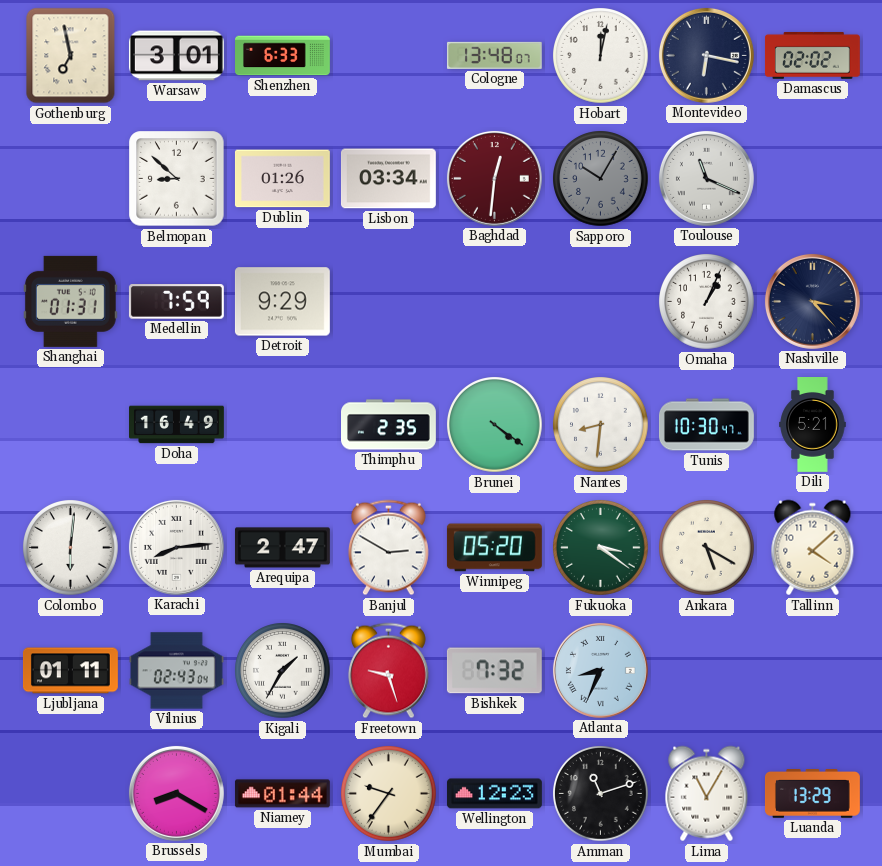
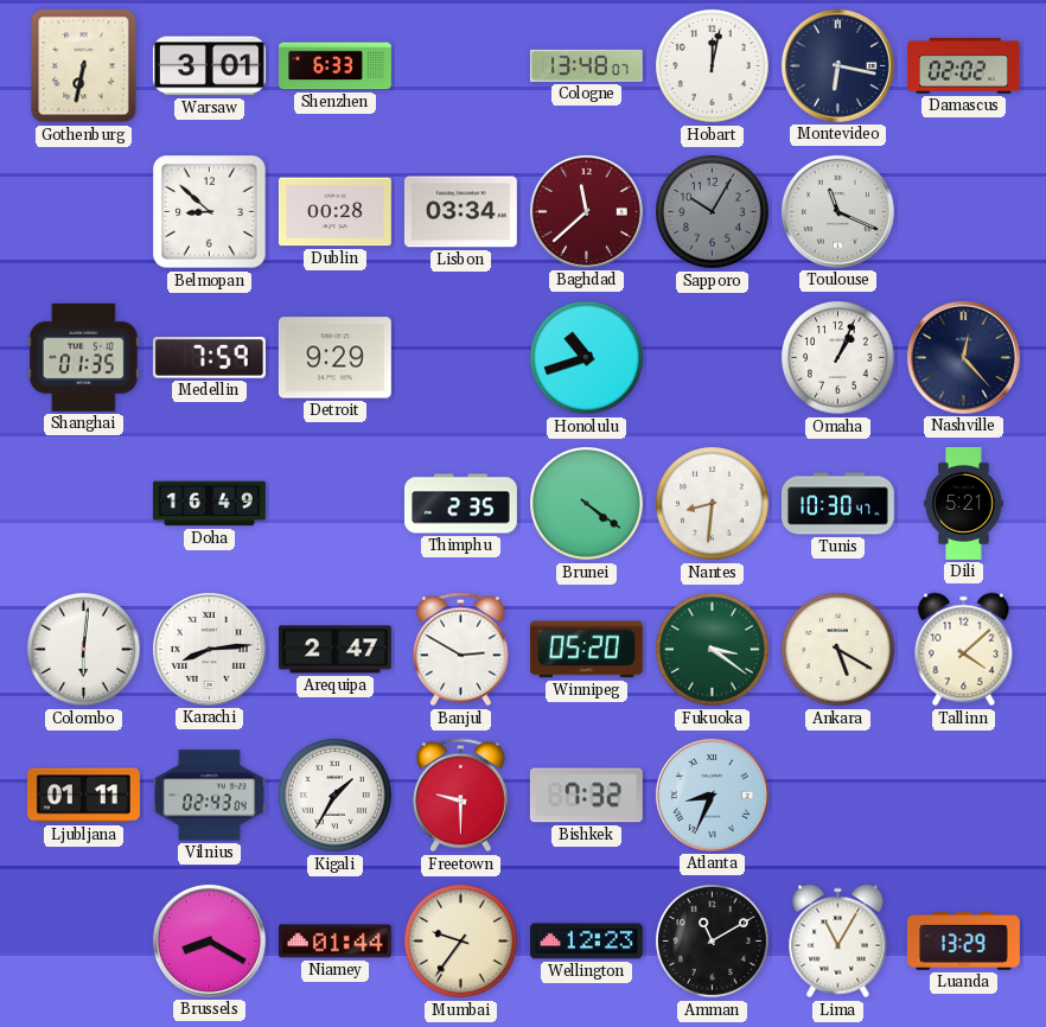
Gothenburg: 6:58 -> 6:32 (84, 66)
Dublin: 01:26 -> 00:28 (334, 212)
Baghdad: 12:31 -> 11:38 (586, 211)
Shanghai: 01:31 -> 01:35 (83, 357)
Honolulu: none -> 10:42 (587, 358)
Nashville: 3:23 -> 12:23 (963, 357)
Freetown: 9:27 -> 9:30 (460, 796)
Amman: 11:12 -> 11:10 (713, 942)
